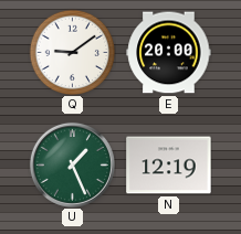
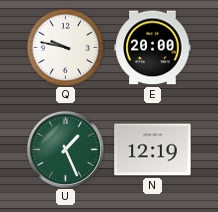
Q: 9:09 -> 9:47 (65, 47)
